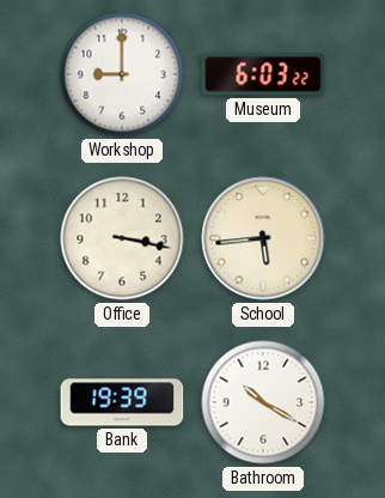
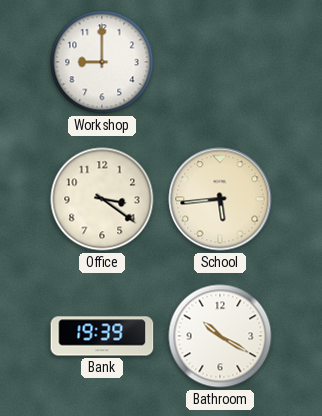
Museum: 6:03 -> none (263, 74)
Office: 3:17 -> 3:21 (102, 199)
